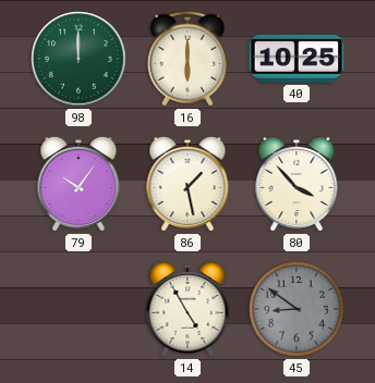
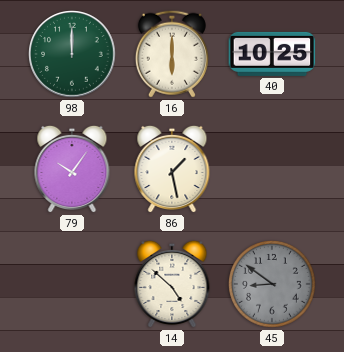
80: 3:53 -> none (297, 184)
14: 4:55 -> 4:52 (172, 284)
